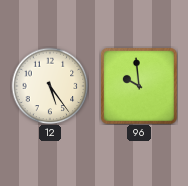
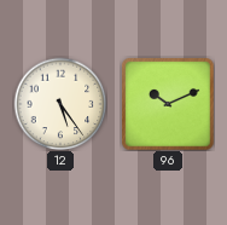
96: 9:59 -> 10:11 (168, 104)
